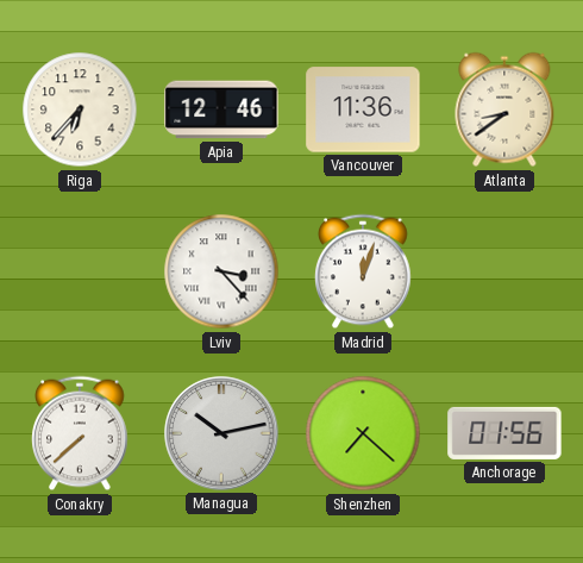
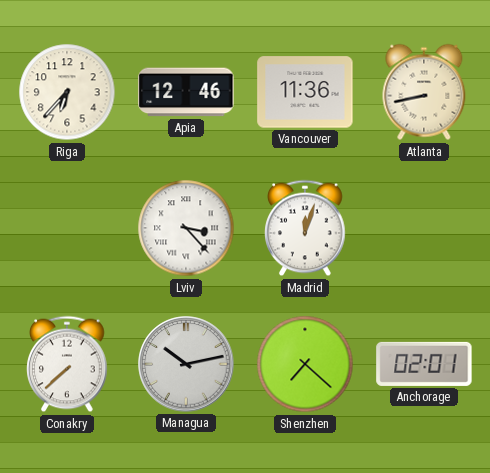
Atlanta: 8:39 -> 8:43 (424, 92)
Anchorage: 01:56 -> 02:01 (424, 364)
